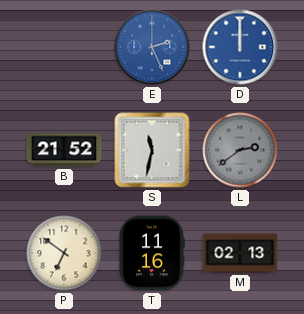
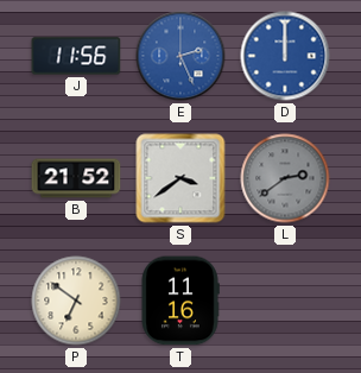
J: none -> 11:56 (76, 56)
S: 11:32 -> 3:39 (180, 178)
M: 02:13 -> none (240, 253)
